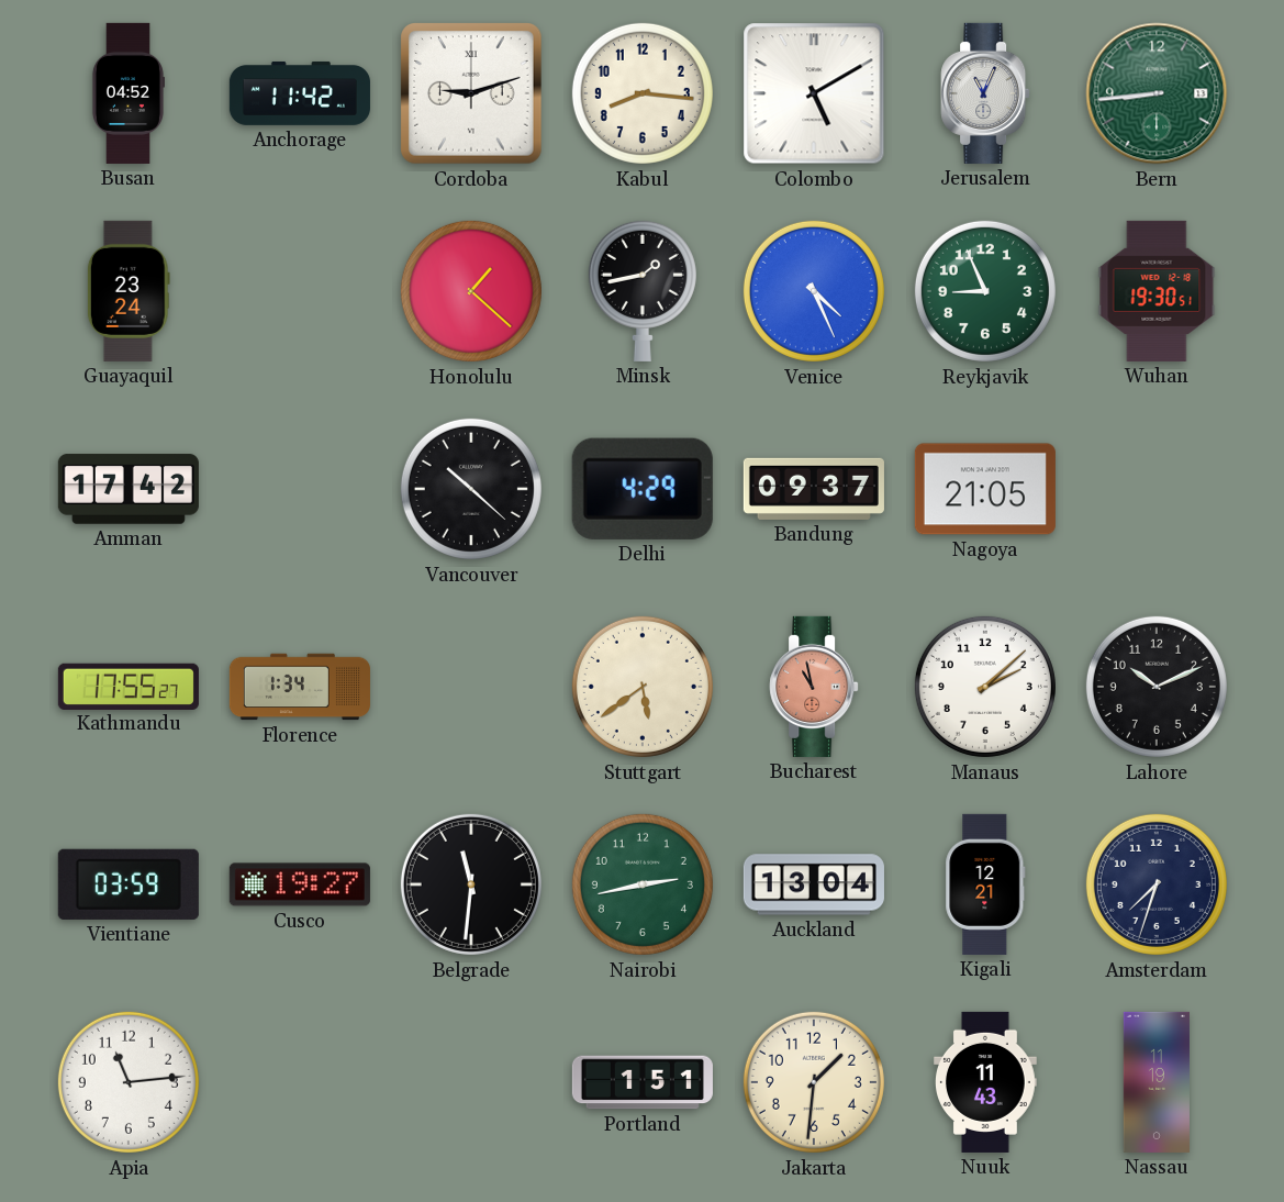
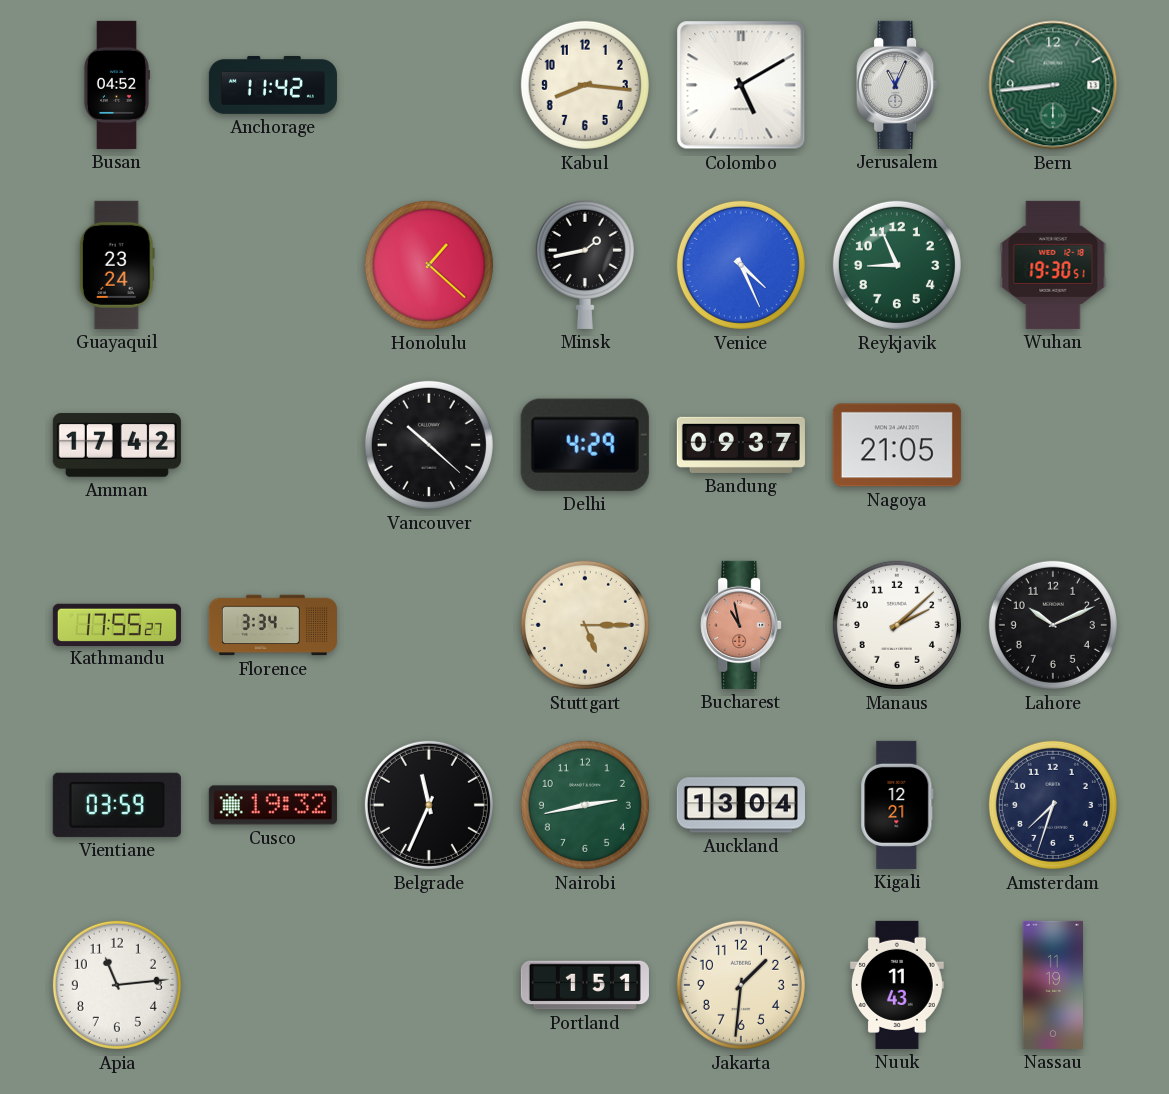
Cordoba: 9:12 -> none (472, 94)
Florence: 1:34 -> 3:34 (273, 625)
Stuttgart: 5:39 -> 5:15 (585, 625)
Cusco: 19:27 -> 19:32 (273, 805)
Belgrade: 11:31 -> 11:34 (429, 805)
